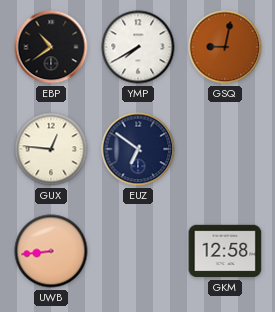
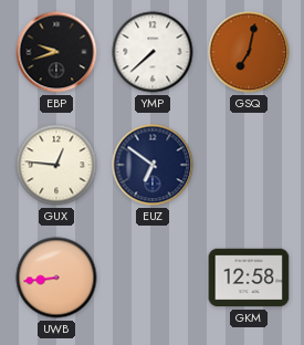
EBP: 10:39 -> 9:42 (56, 52)
YMP: 7:40 -> 7:38 (153, 52)
GSQ: 9:02 -> 7:02 (249, 52)
